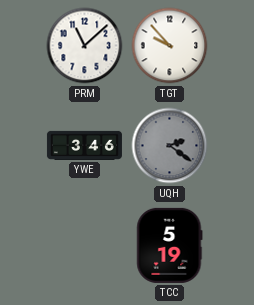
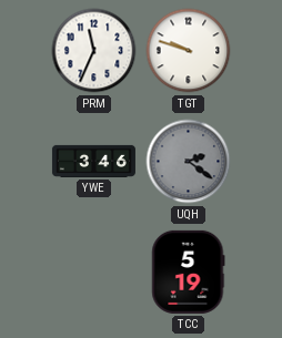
PRM: 11:08 -> 11:34 (94, 51)
TGT: 9:53 -> 9:48 (189, 51)
